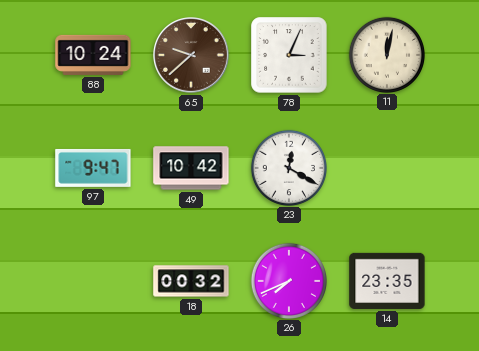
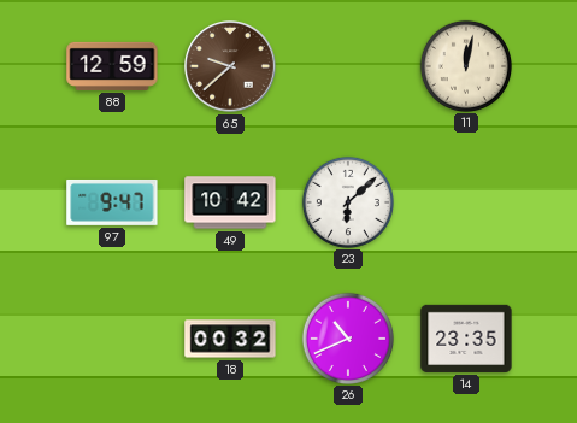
88: 10:24 -> 12:59 (112, 66)
78: 3:04 -> none (289, 55)
23: 12:20 -> 6:08 (347, 201)
26: 7:41 -> 10:41 (347, 337)
